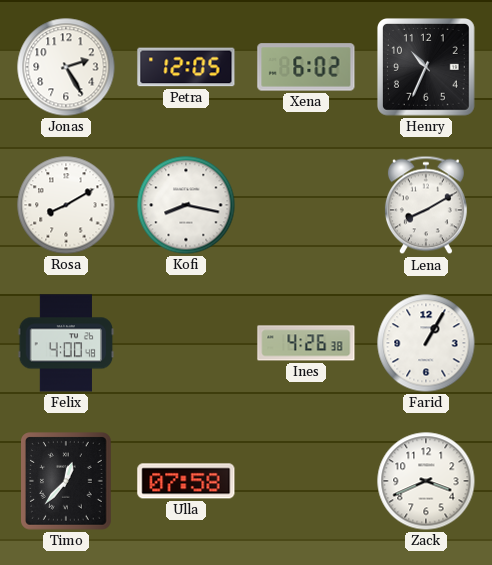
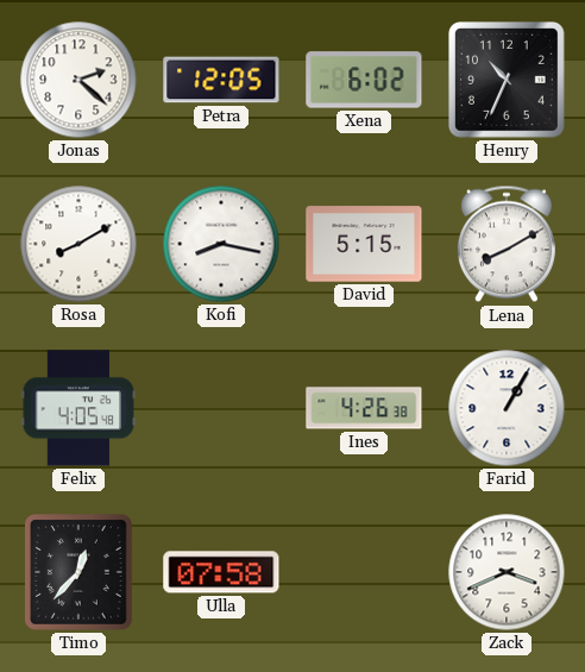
Jonas: 2:25 -> 2:22 (78, 80)
David: none -> 5:15 (364, 244)
Felix: 4:00 -> 4:05 (78, 408)
